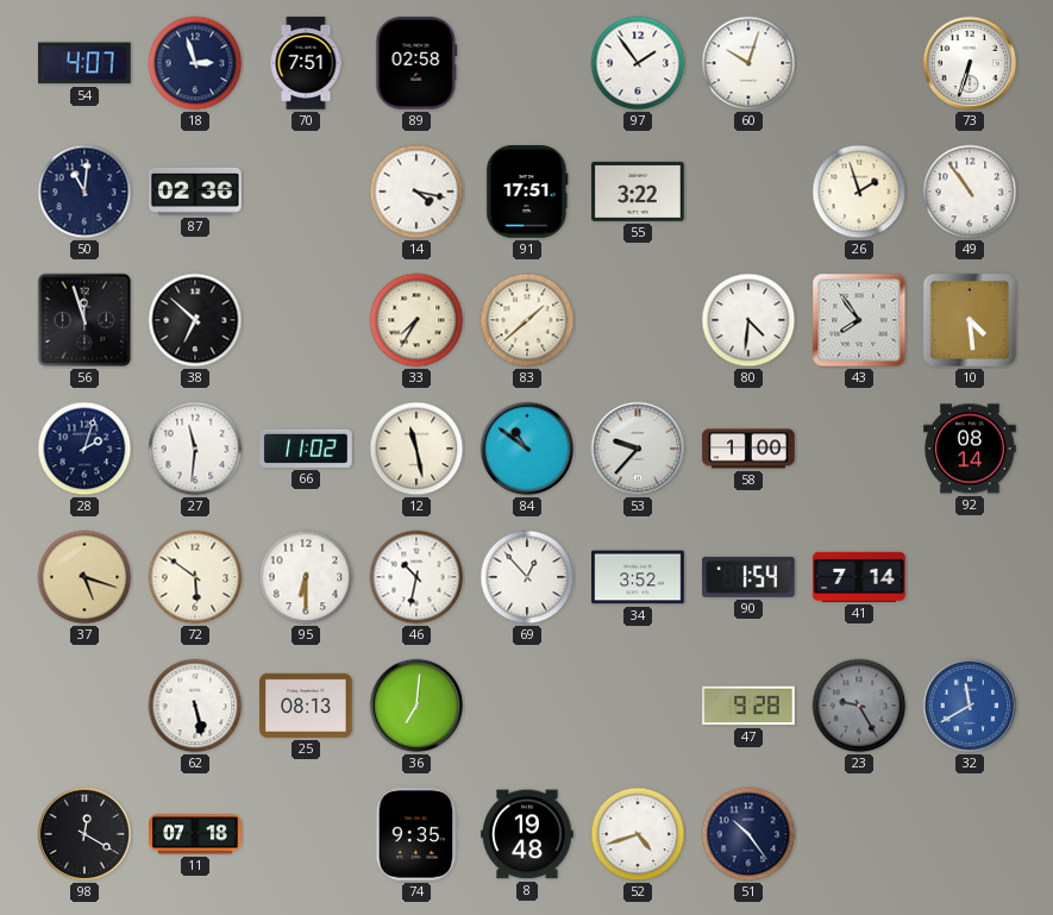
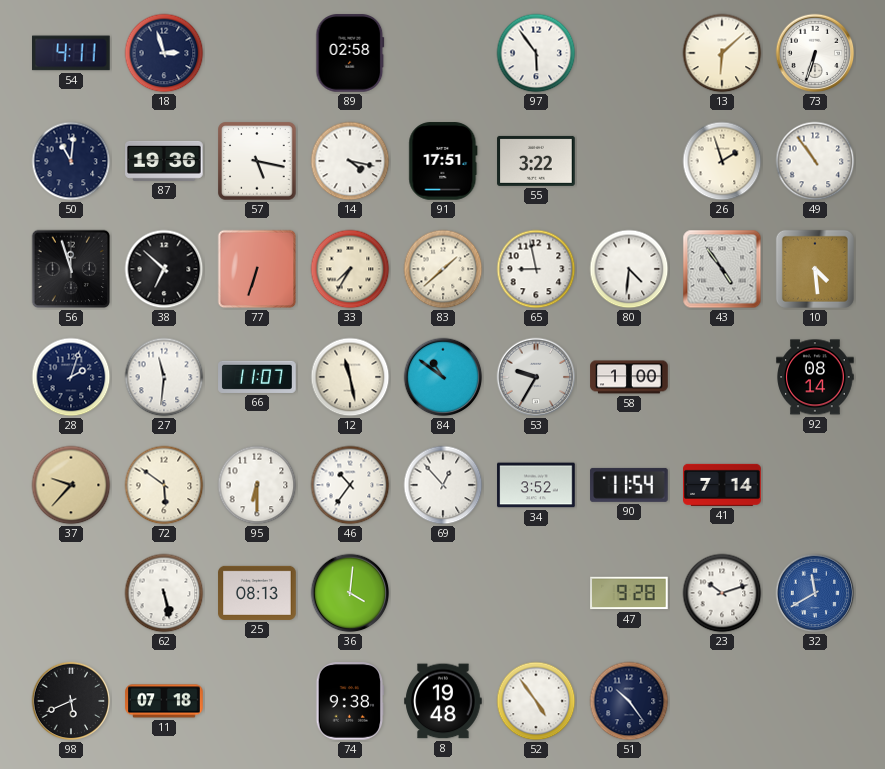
54: 4:07 -> 4:11 (72, 53)
70: 7:51 -> none (306, 63)
97: 1:54 -> 5:54 (536, 53)
60: 10:03 -> none (748, 63)
13: none -> 6:08 (722, 53)
87: 02:36 -> 19:36 (164, 161)
57: none -> 5:17 (257, 161)
77: none -> 6:33 (257, 269)
65: none -> 8:58 (536, 269)
43: 7:54 -> 4:54 (722, 269)
66: 11:02 -> 11:07 (257, 377)
53: 9:37 -> 9:35 (536, 377)
37: 5:18 -> 9:37 (71, 485)
46: 10:32 -> 10:36 (350, 485)
90: 1:54 -> 11:54 (629, 485)
36: 7:01 -> 4:01 (350, 593)
23: 9:25 -> 10:12 (722, 593)
23 dial: grey -> white (722, 593)
98: 12:20 -> 5:41 (71, 701)
74: 9:35 -> 9:38 (350, 701)
52: 4:42 -> 4:54 (536, 701)
